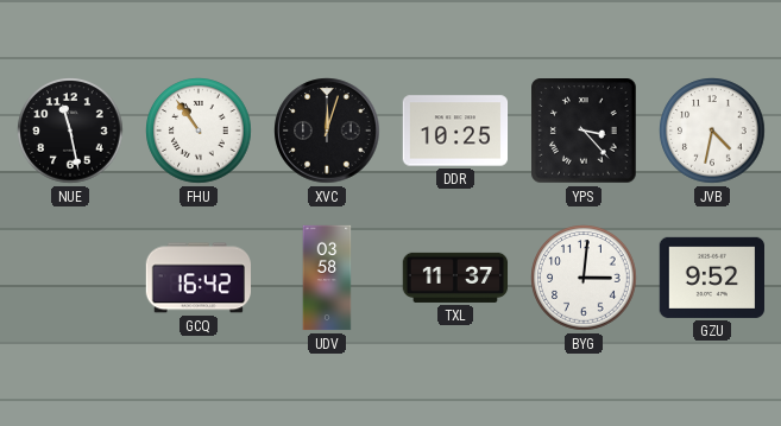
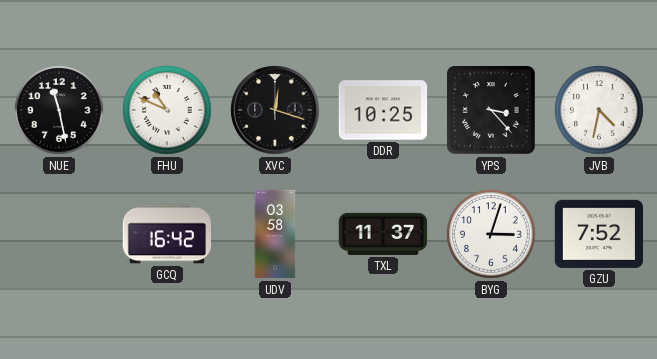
FHU: 10:54 -> 10:49 (167, 110)
XVC: 12:03 -> 12:18 (275, 110)
BYG: 3:01 -> 3:03 (491, 234)
GZU: 9:52 -> 7:52 (599, 234)
